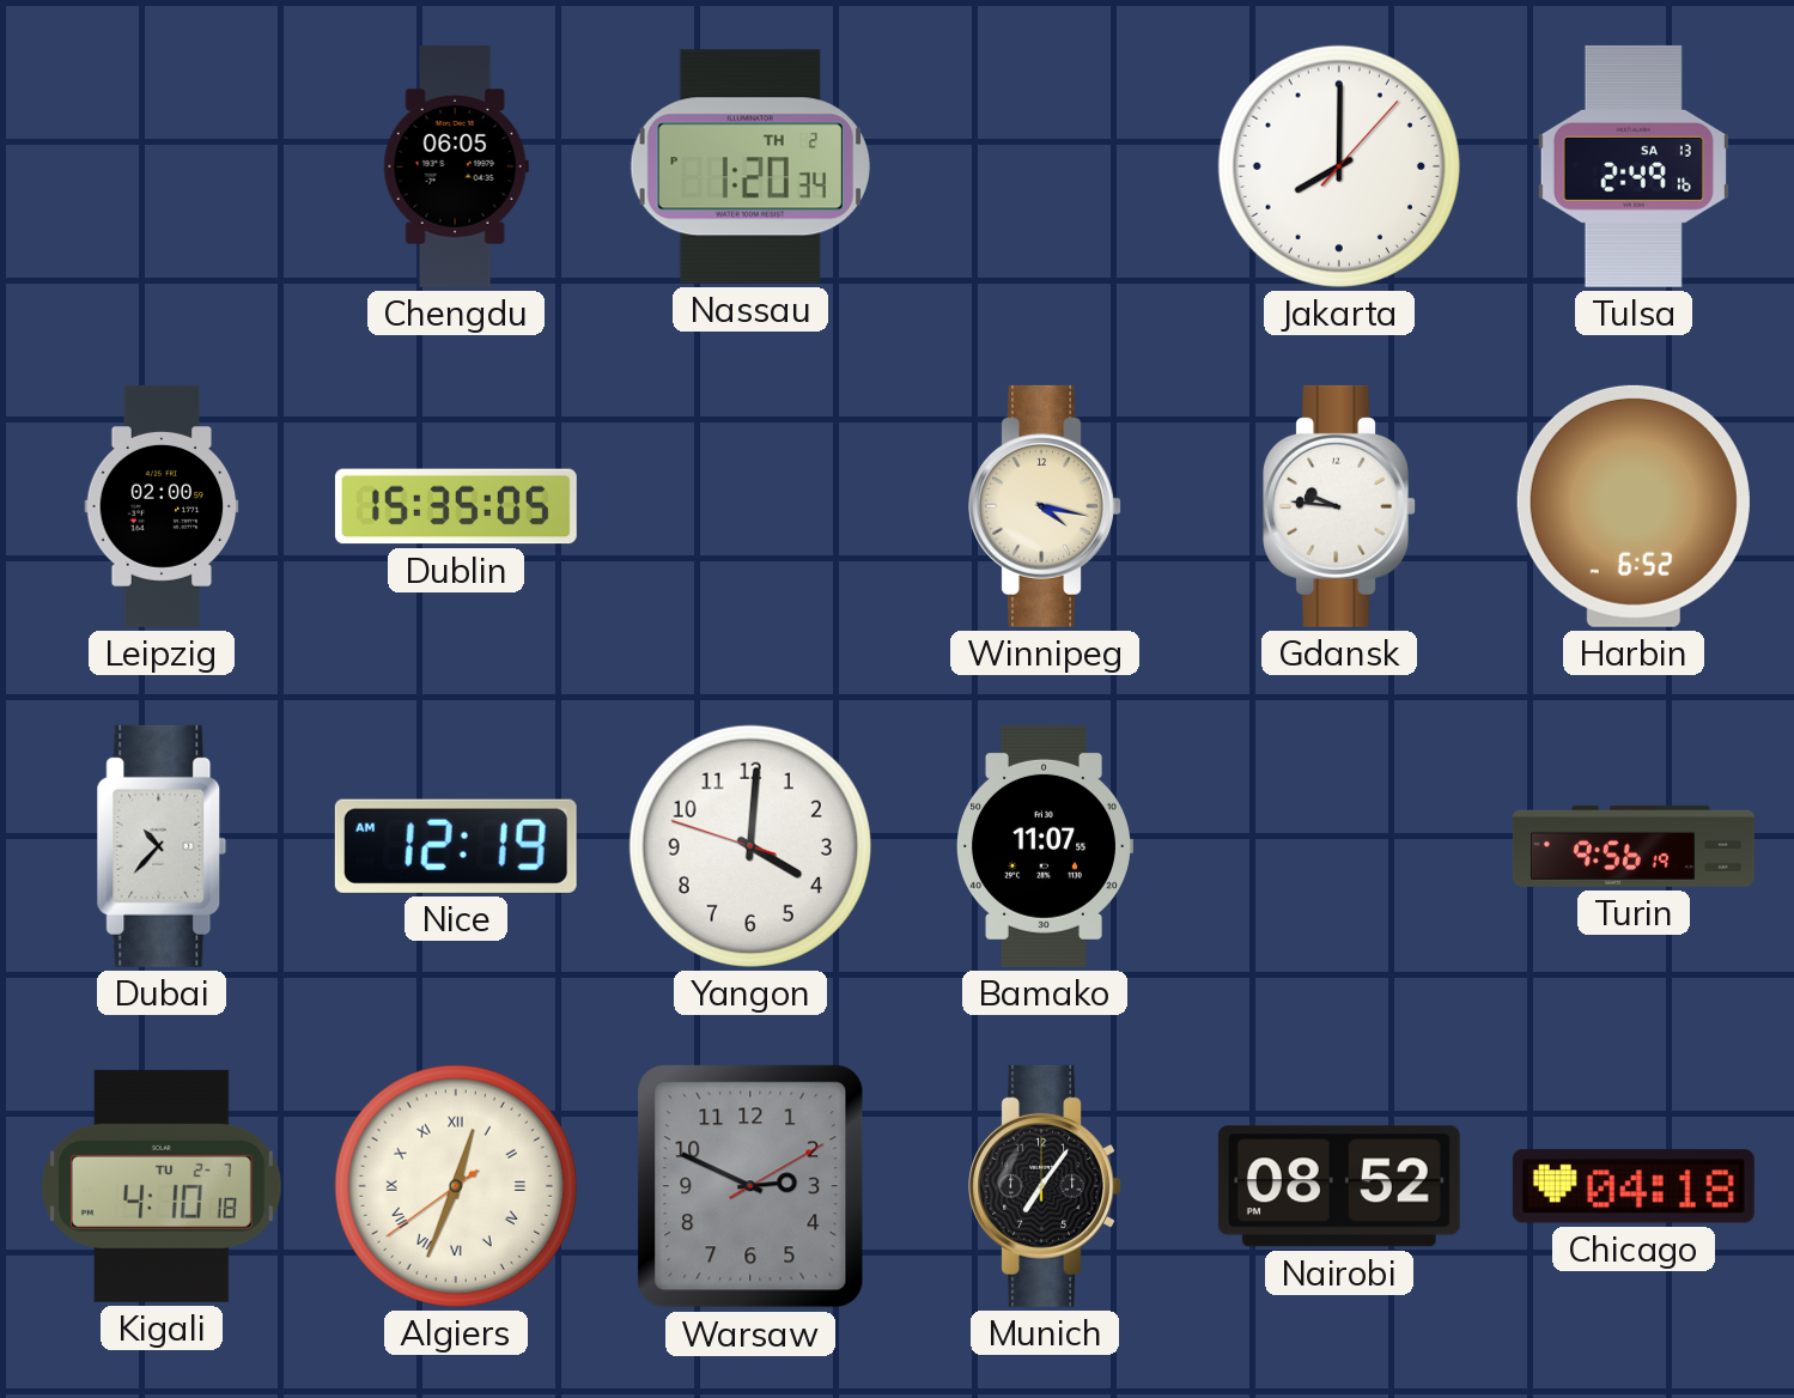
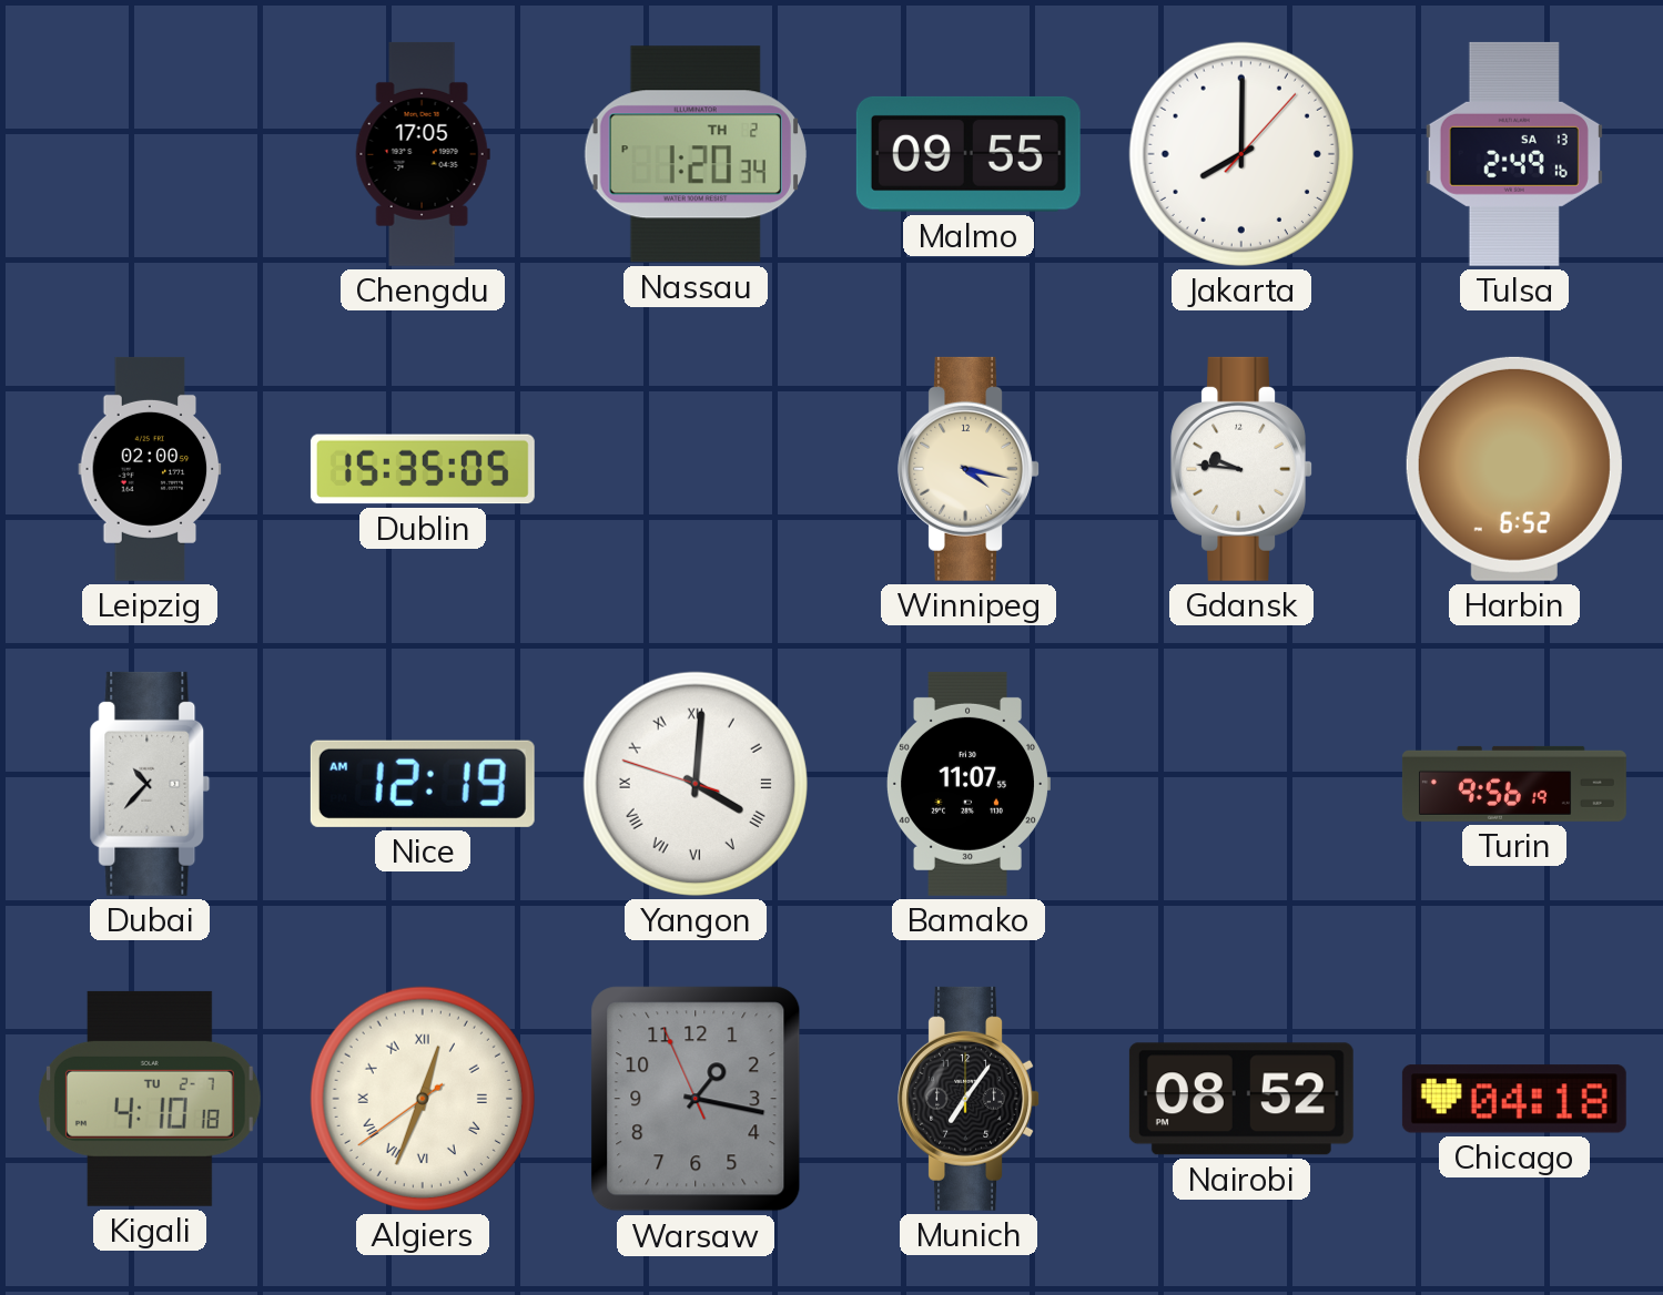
Chengdu: 06:05 -> 17:05 (423, 154)
Malmo: none -> 09:55 (969, 154)
Yangon numerals: Arabic -> Roman (696, 784)
Warsaw: 2:49 -> 1:16 (696, 1099)
